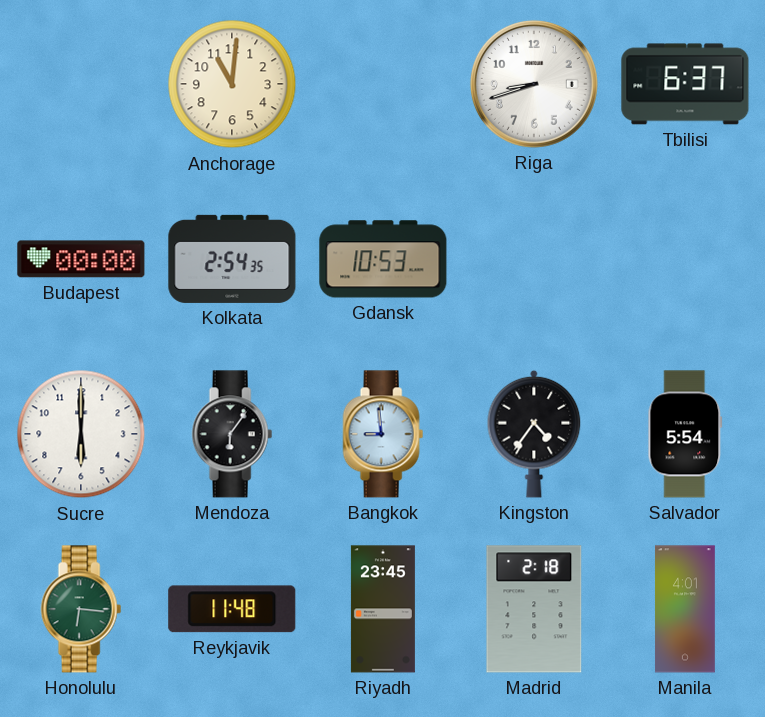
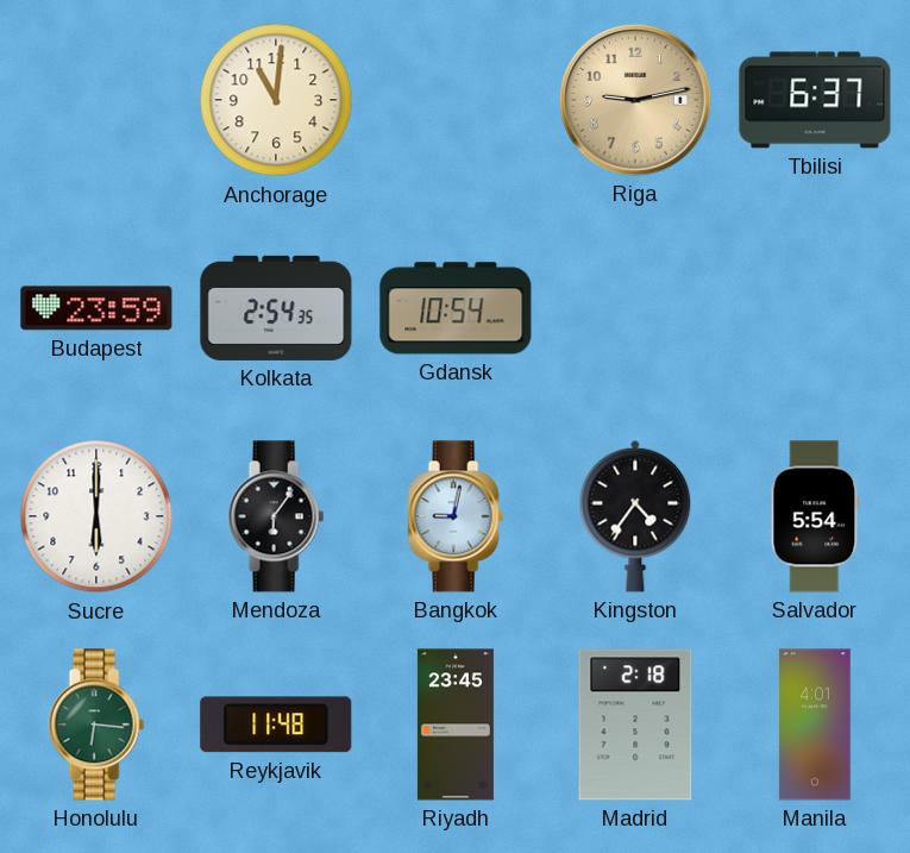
Riga: 8:42 -> 9:13 (635, 100)
Riga dial: white -> champagne (635, 100)
Budapest: 00:00 -> 23:59 (96, 308)
Gdansk: 10:53 -> 10:54 (456, 308)
Bangkok: 8:59 -> 9:02 (456, 516)
